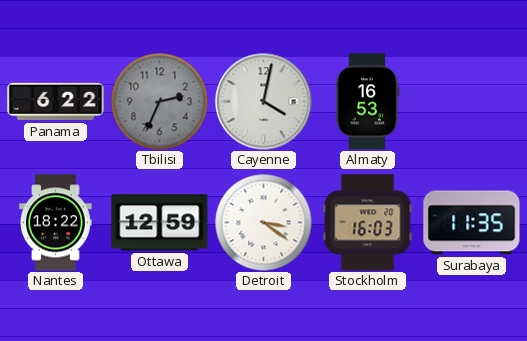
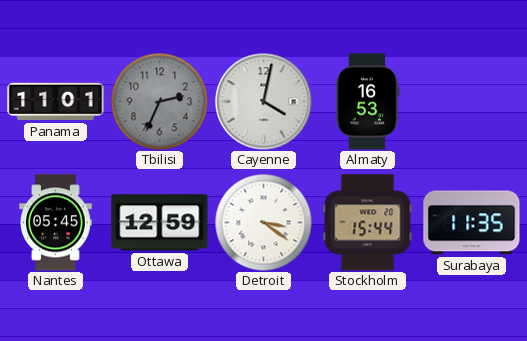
Panama: 6:22 -> 11:01 (56, 102)
Nantes: 18:22 -> 05:45 (56, 223)
Stockholm: 16:03 -> 15:44 (368, 223)
